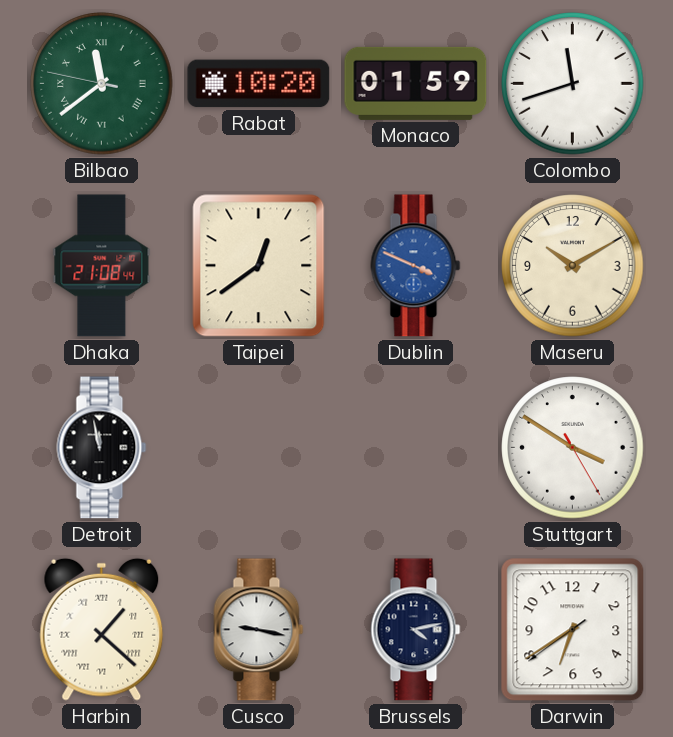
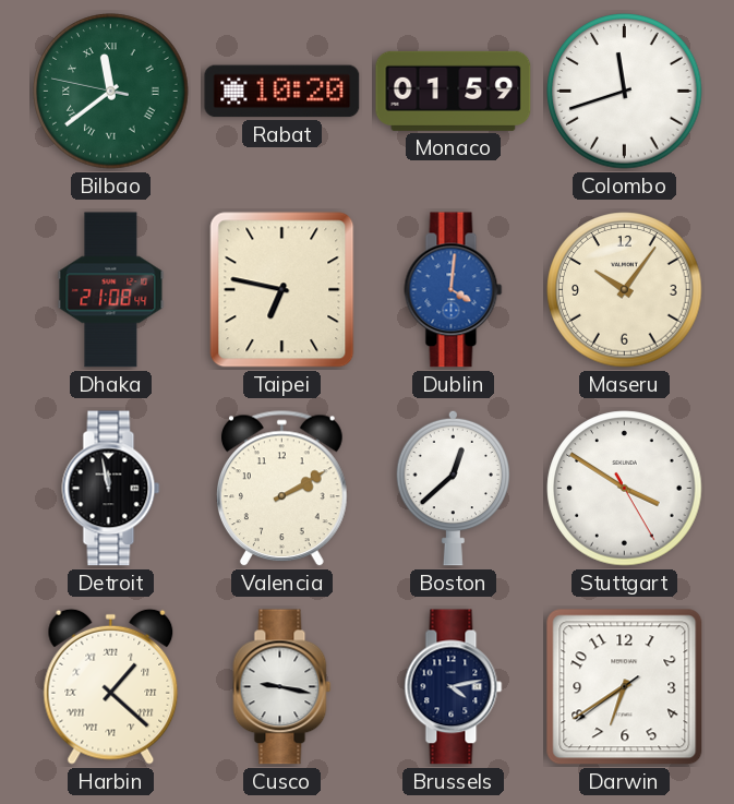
Taipei: 12:39 -> 6:47 (282, 290)
Dublin: 3:49 -> 4:01 (454, 290)
Maseru: 10:10 -> 10:06 (625, 290)
Valencia: none -> 2:10 (282, 489)
Boston: none -> 12:38 (453, 488)
